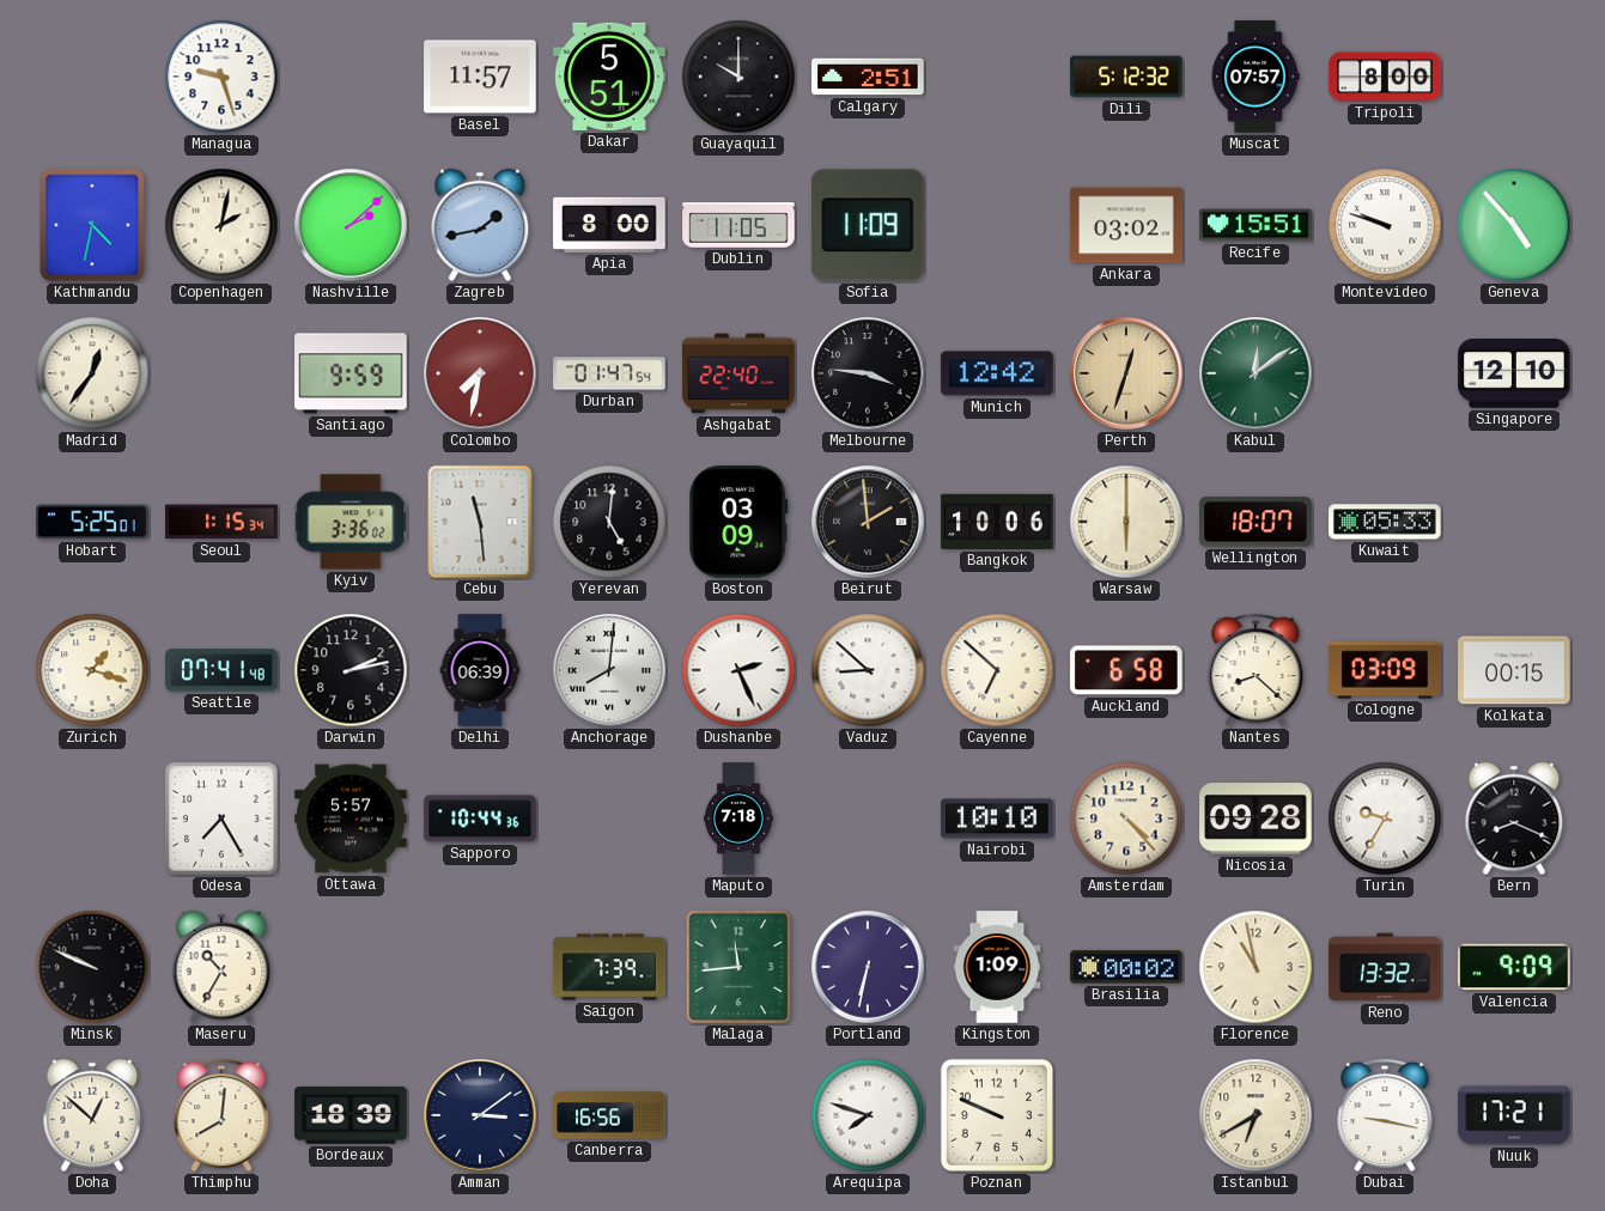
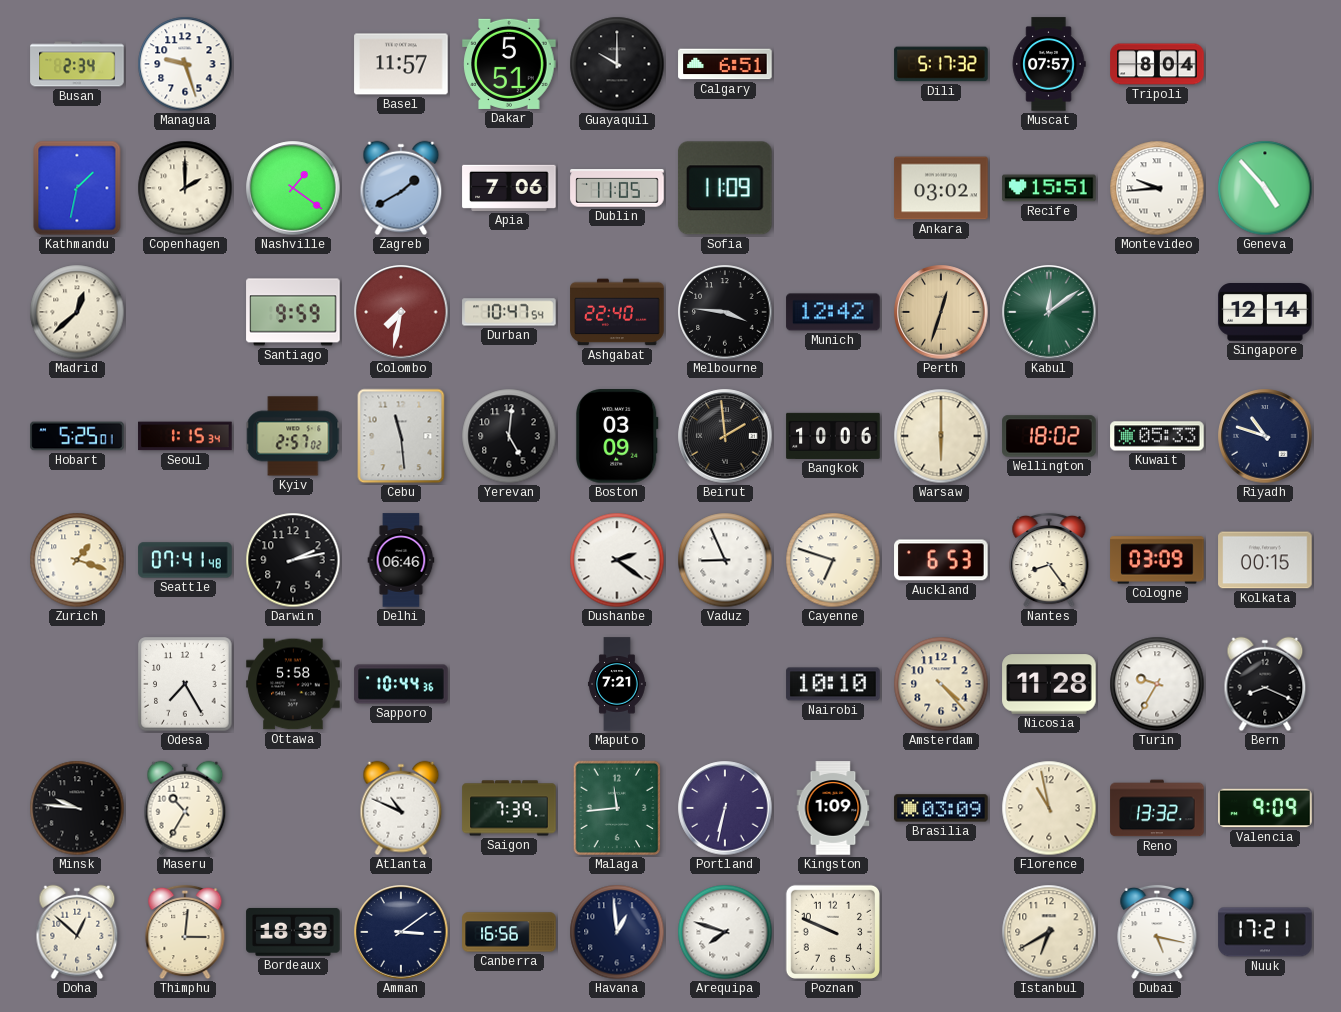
Busan: none -> 2:34 (77, 64)
Calgary: 2:51 -> 6:51 (725, 64)
Dili: 5:12 -> 5:17 (941, 64)
Tripoli: 8:00 -> 8:04 (1157, 64)
Kathmandu: 4:32 -> 1:32 (77, 188)
Copenhagen: 2:02 -> 2:00 (185, 188)
Nashville: 2:08 -> 1:21 (293, 188)
Zagreb: 1:43 -> 1:40 (401, 188)
Apia: 8:00 -> 7:06 (509, 188)
Montevideo: 9:48 -> 9:44 (1157, 188)
Madrid: 12:36 -> 12:38 (77, 312)
Durban: 01:47 -> 10:47 (509, 312)
Singapore: 12:10 -> 12:14 (1265, 313)
Kyiv: 3:36 -> 2:57 (293, 436)
Wellington: 18:07 -> 18:02 (1049, 436)
Riyadh: none -> 10:48 (1265, 436)
Delhi: 06:39 -> 06:46 (401, 560)
Anchorage: 8:01 -> none (609, 670)
Dushanbe: 2:26 -> 2:21 (617, 560)
Vaduz: 8:52 -> 8:56 (725, 560)
Cayenne: 6:52 -> 6:48 (833, 560)
Auckland: 6:58 -> 6:53 (941, 560)
Nantes: 8:22 -> 8:24 (1049, 560)
Ottawa: 5:57 -> 5:58 (293, 684)
Maputo: 7:18 -> 7:21 (617, 684)
Nicosia: 09:28 -> 11:28 (1049, 684)
Minsk: 9:49 -> 9:46 (77, 808)
Atlanta: none -> 10:49 (401, 808)
Brasilia: 00:02 -> 03:09 (941, 808)
Thimphu: 8:01 -> 3:01 (185, 932)
Havana: none -> 12:59 (617, 932)
Dubai: 9:17 -> 5:17 (1157, 932)
